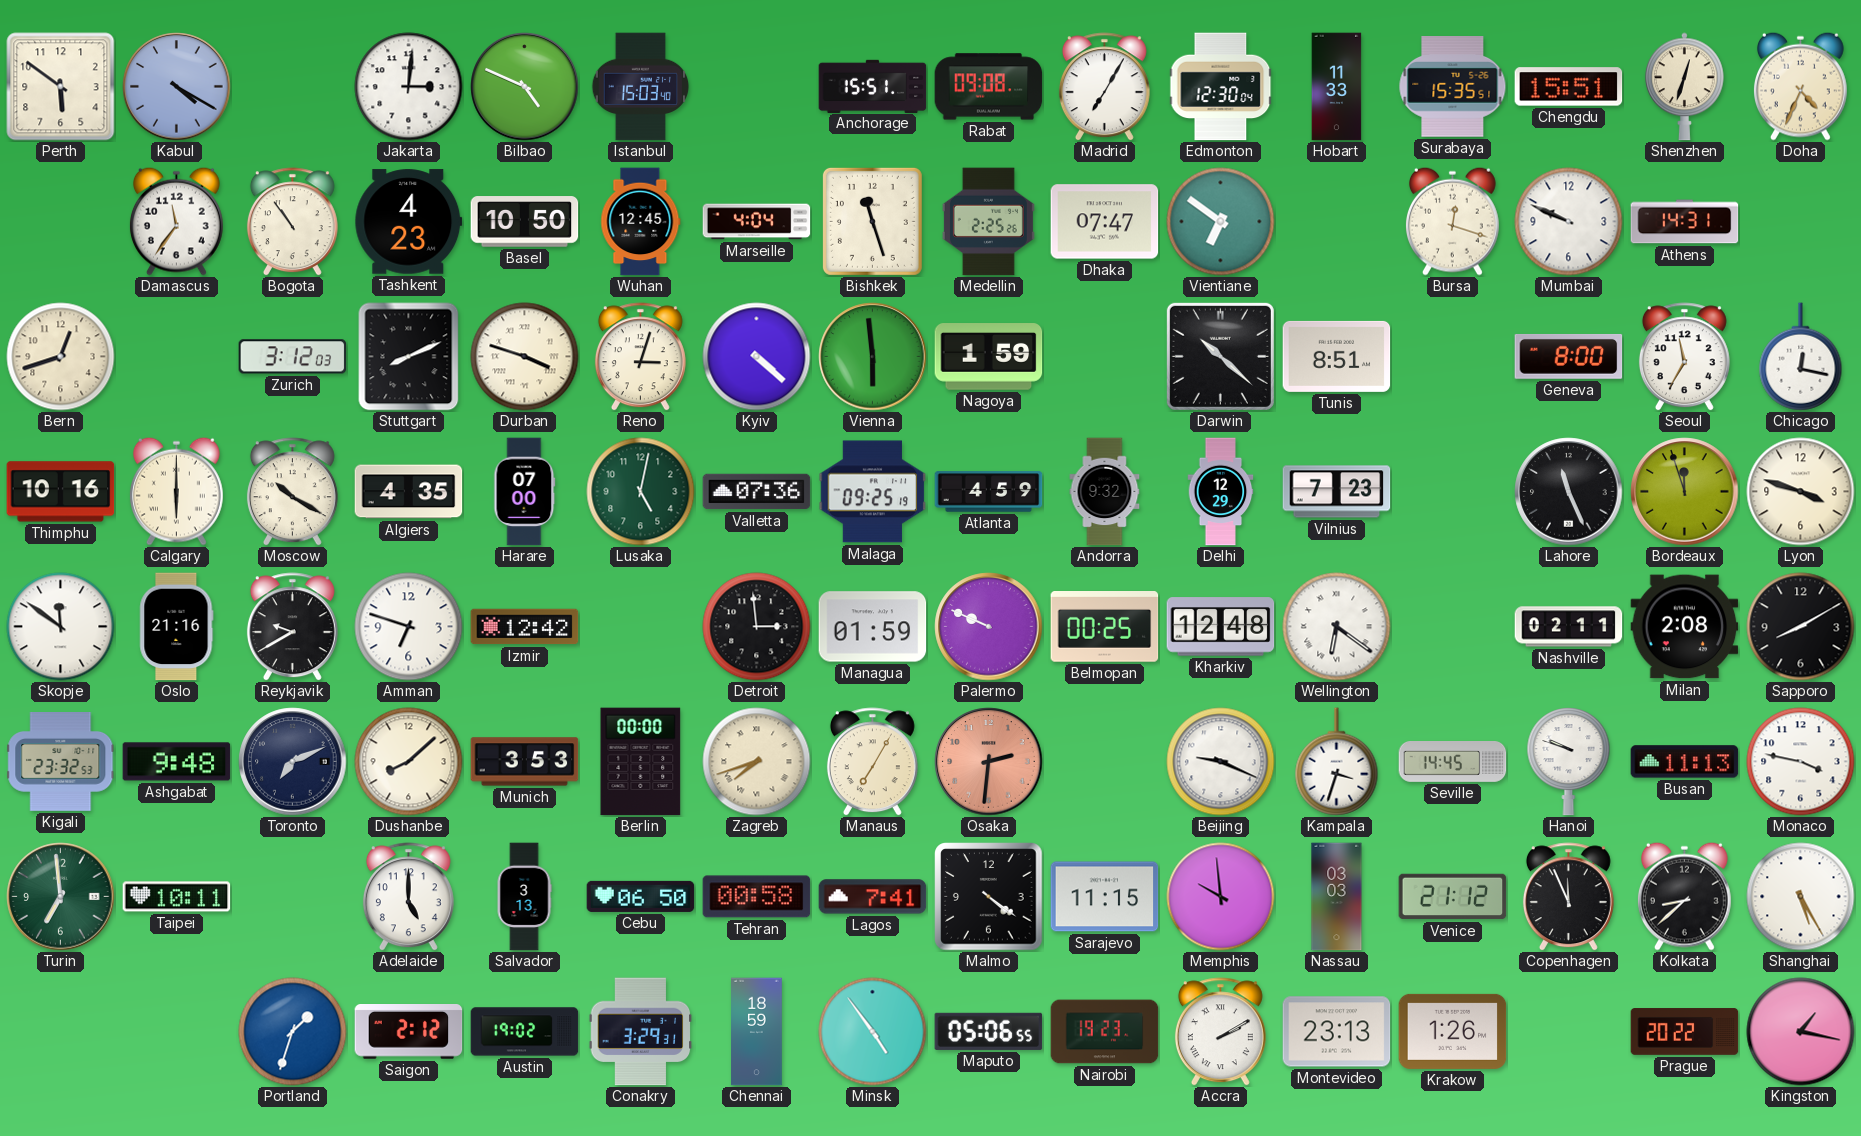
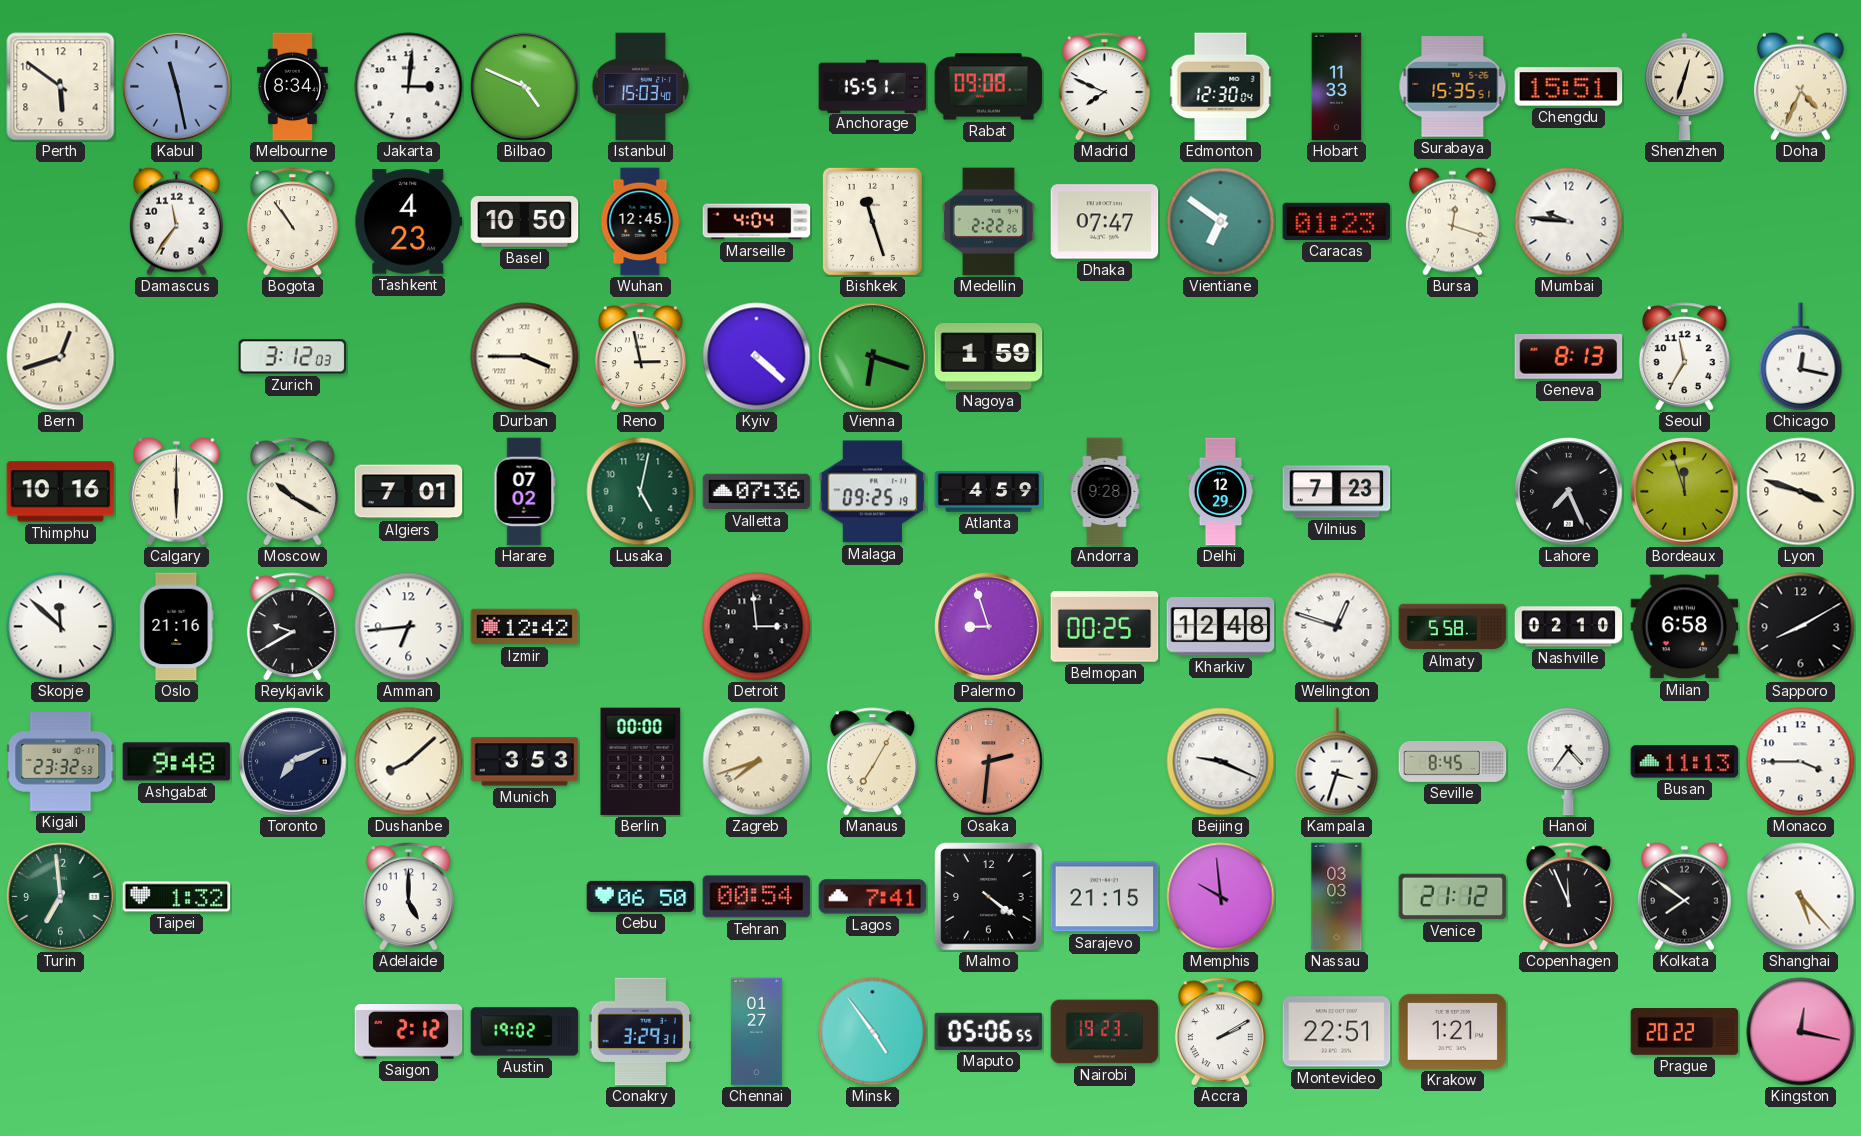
Kabul: 4:20 -> 11:28 (177, 87)
Melbourne: none -> 8:34 (292, 87)
Madrid: 7:05 -> 7:49 (1104, 87)
Medellin: 2:25 -> 2:22 (988, 222)
Caracas: none -> 01:23 (1337, 221)
Mumbai: 9:49 -> 9:46 (1569, 222)
Athens: 14:31 -> none (1685, 222)
Stuttgart: 8:11 -> none (409, 357)
Durban: 3:48 -> 3:45 (525, 357)
Reno: 3:03 -> 2:58 (640, 357)
Vienna: 5:59 -> 6:18 (873, 357)
Darwin: 10:22 -> none (1220, 356)
Tunis: 8:51 -> none (1337, 356)
Geneva: 8:00 -> 8:13 (1569, 356)
Algiers: 4:35 -> 7:01 (409, 492)
Harare: 07:00 -> 07:02 (525, 492)
Andorra: 9:32 -> 9:28 (1105, 492)
Lahore: 11:26 -> 7:26 (1569, 492)
Skopje: 11:51 -> 11:52 (61, 627)
Amman: 6:48 -> 6:44 (409, 627)
Managua: 01:59 -> none (873, 627)
Palermo: 9:49 -> 8:57 (989, 627)
Wellington: 6:21 -> 12:48 (1337, 627)
Almaty: none -> 5:58 (1453, 627)
Nashville: 02:11 -> 02:10 (1569, 627)
Milan: 2:08 -> 6:58 (1685, 627)
Seville: 14:45 -> 8:45 (1453, 762)
Hanoi: 9:48 -> 4:36 (1569, 762)
Monaco: 3:47 -> 3:45 (1801, 762)
Taipei: 10:11 -> 1:32 (177, 897)
Salvador: 3:13 -> none (524, 897)
Tehran: 00:58 -> 00:54 (757, 897)
Sarajevo: 11:15 -> 21:15 (1105, 897)
Kolkata: 8:38 -> 7:51 (1684, 896)
Shanghai: 5:25 -> 5:23 (1801, 897)
Portland: 1:33 -> none (293, 1032)
Chennai: 18:59 -> 01:27 (757, 1032)
Montevideo: 23:13 -> 22:51 (1337, 1032)
Krakow: 1:26 -> 1:21 (1453, 1031)
Kingston: 1:17 -> 12:17 (1801, 1032)
